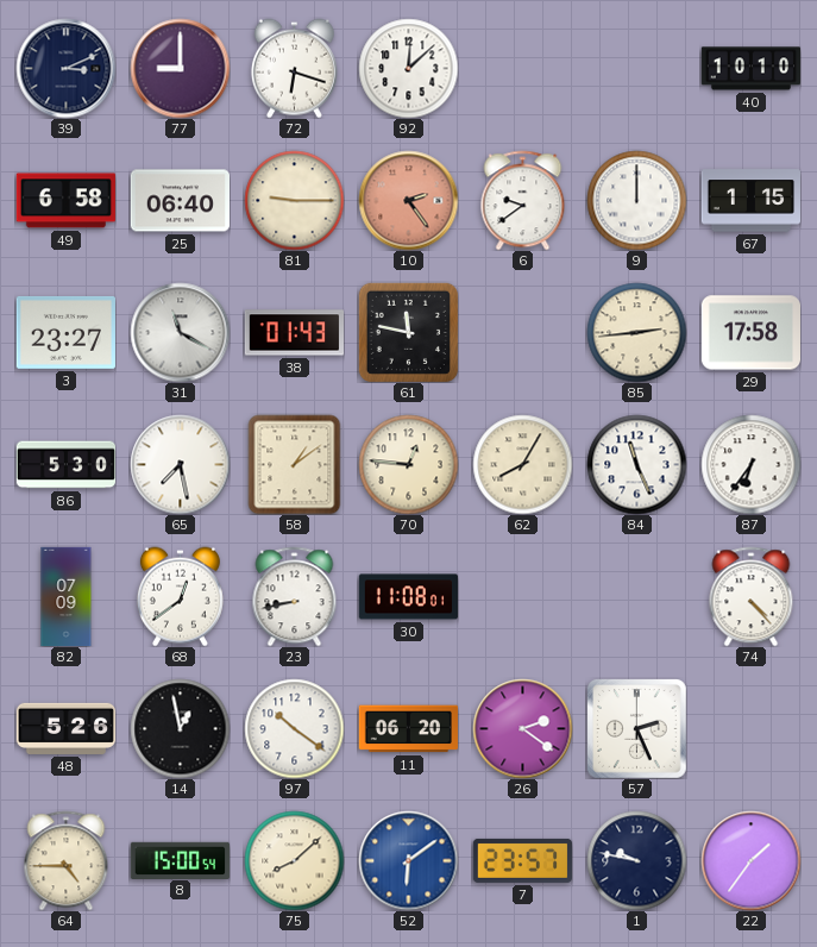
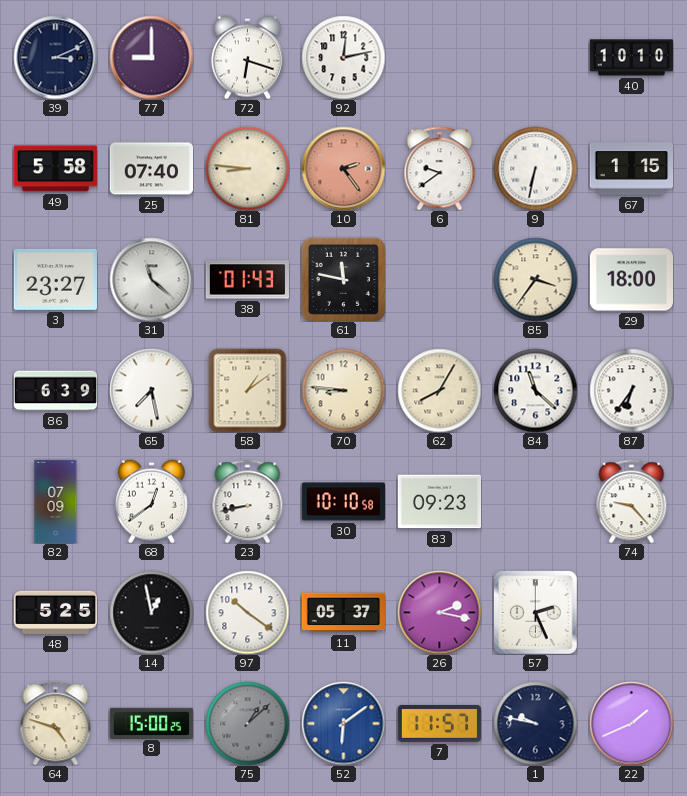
92: 12:08 -> 12:13 (343, 57)
49: 6:58 -> 5:58 (55, 169)
25: 06:40 -> 07:40 (151, 169)
81: 9:15 -> 8:46 (247, 168)
9: 12:00 -> 6:32 (535, 168)
31: 11:20 -> 11:22 (151, 279)
85: 2:44 -> 3:36 (535, 279)
29: 17:58 -> 18:00 (631, 280)
86: 5:30 -> 6:39 (55, 391)
70: 12:46 -> 8:46 (343, 390)
84: 11:26 -> 11:22 (535, 390)
30: 11:08 -> 10:10 (343, 502)
83: none -> 09:23 (439, 502)
74: 4:23 -> 9:23 (632, 501)
48: 5:26 -> 5:25 (55, 612)
11: 06:20 -> 05:37 (343, 613)
26: 2:21 -> 2:17 (439, 612)
64: 4:45 -> 4:48 (56, 723)
8: 15:00:54 -> 15:00:25 (151, 723)
75: 8:08 -> 1:08 (247, 723)
75 dial: cream -> grey (247, 723)
7: 23:57 -> 11:57 (439, 723)
22: 1:36 -> 1:41 (631, 723)
